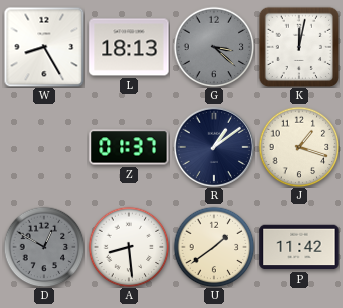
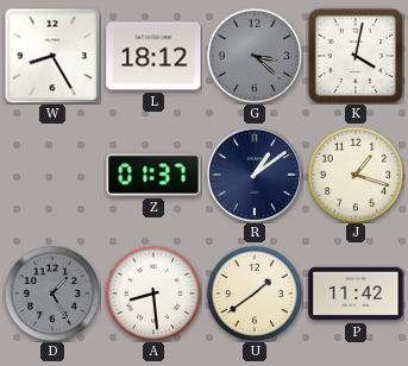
L: 18:13 -> 18:12 (153, 56)
K: 12:02 -> 4:02 (354, 55)
D: 12:50 -> 1:25 (52, 294)
